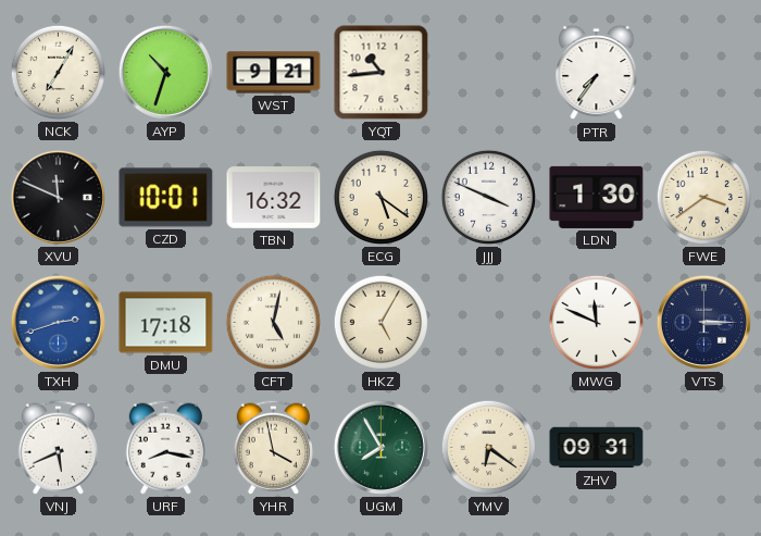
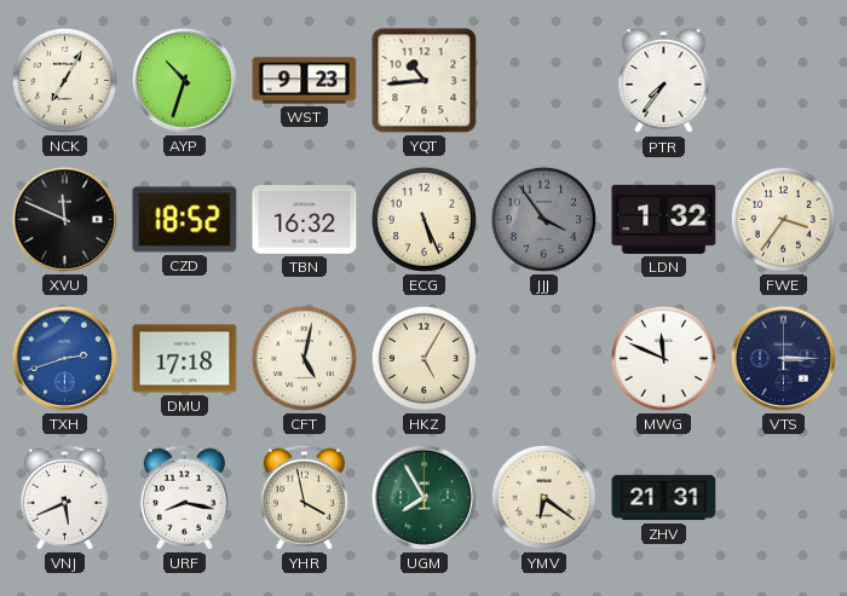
WST: 9:21 -> 9:23 (305, 81)
CZD: 10:01 -> 18:52 (185, 220)
ECG: 5:21 -> 5:26 (423, 219)
JJJ: 3:49 -> 3:54 (543, 219)
JJJ dial: white -> grey (543, 219)
LDN: 1:30 -> 1:32 (664, 219)
FWE: 3:39 -> 3:36 (783, 219)
ZHV: 09:31 -> 21:31 (664, 498)
